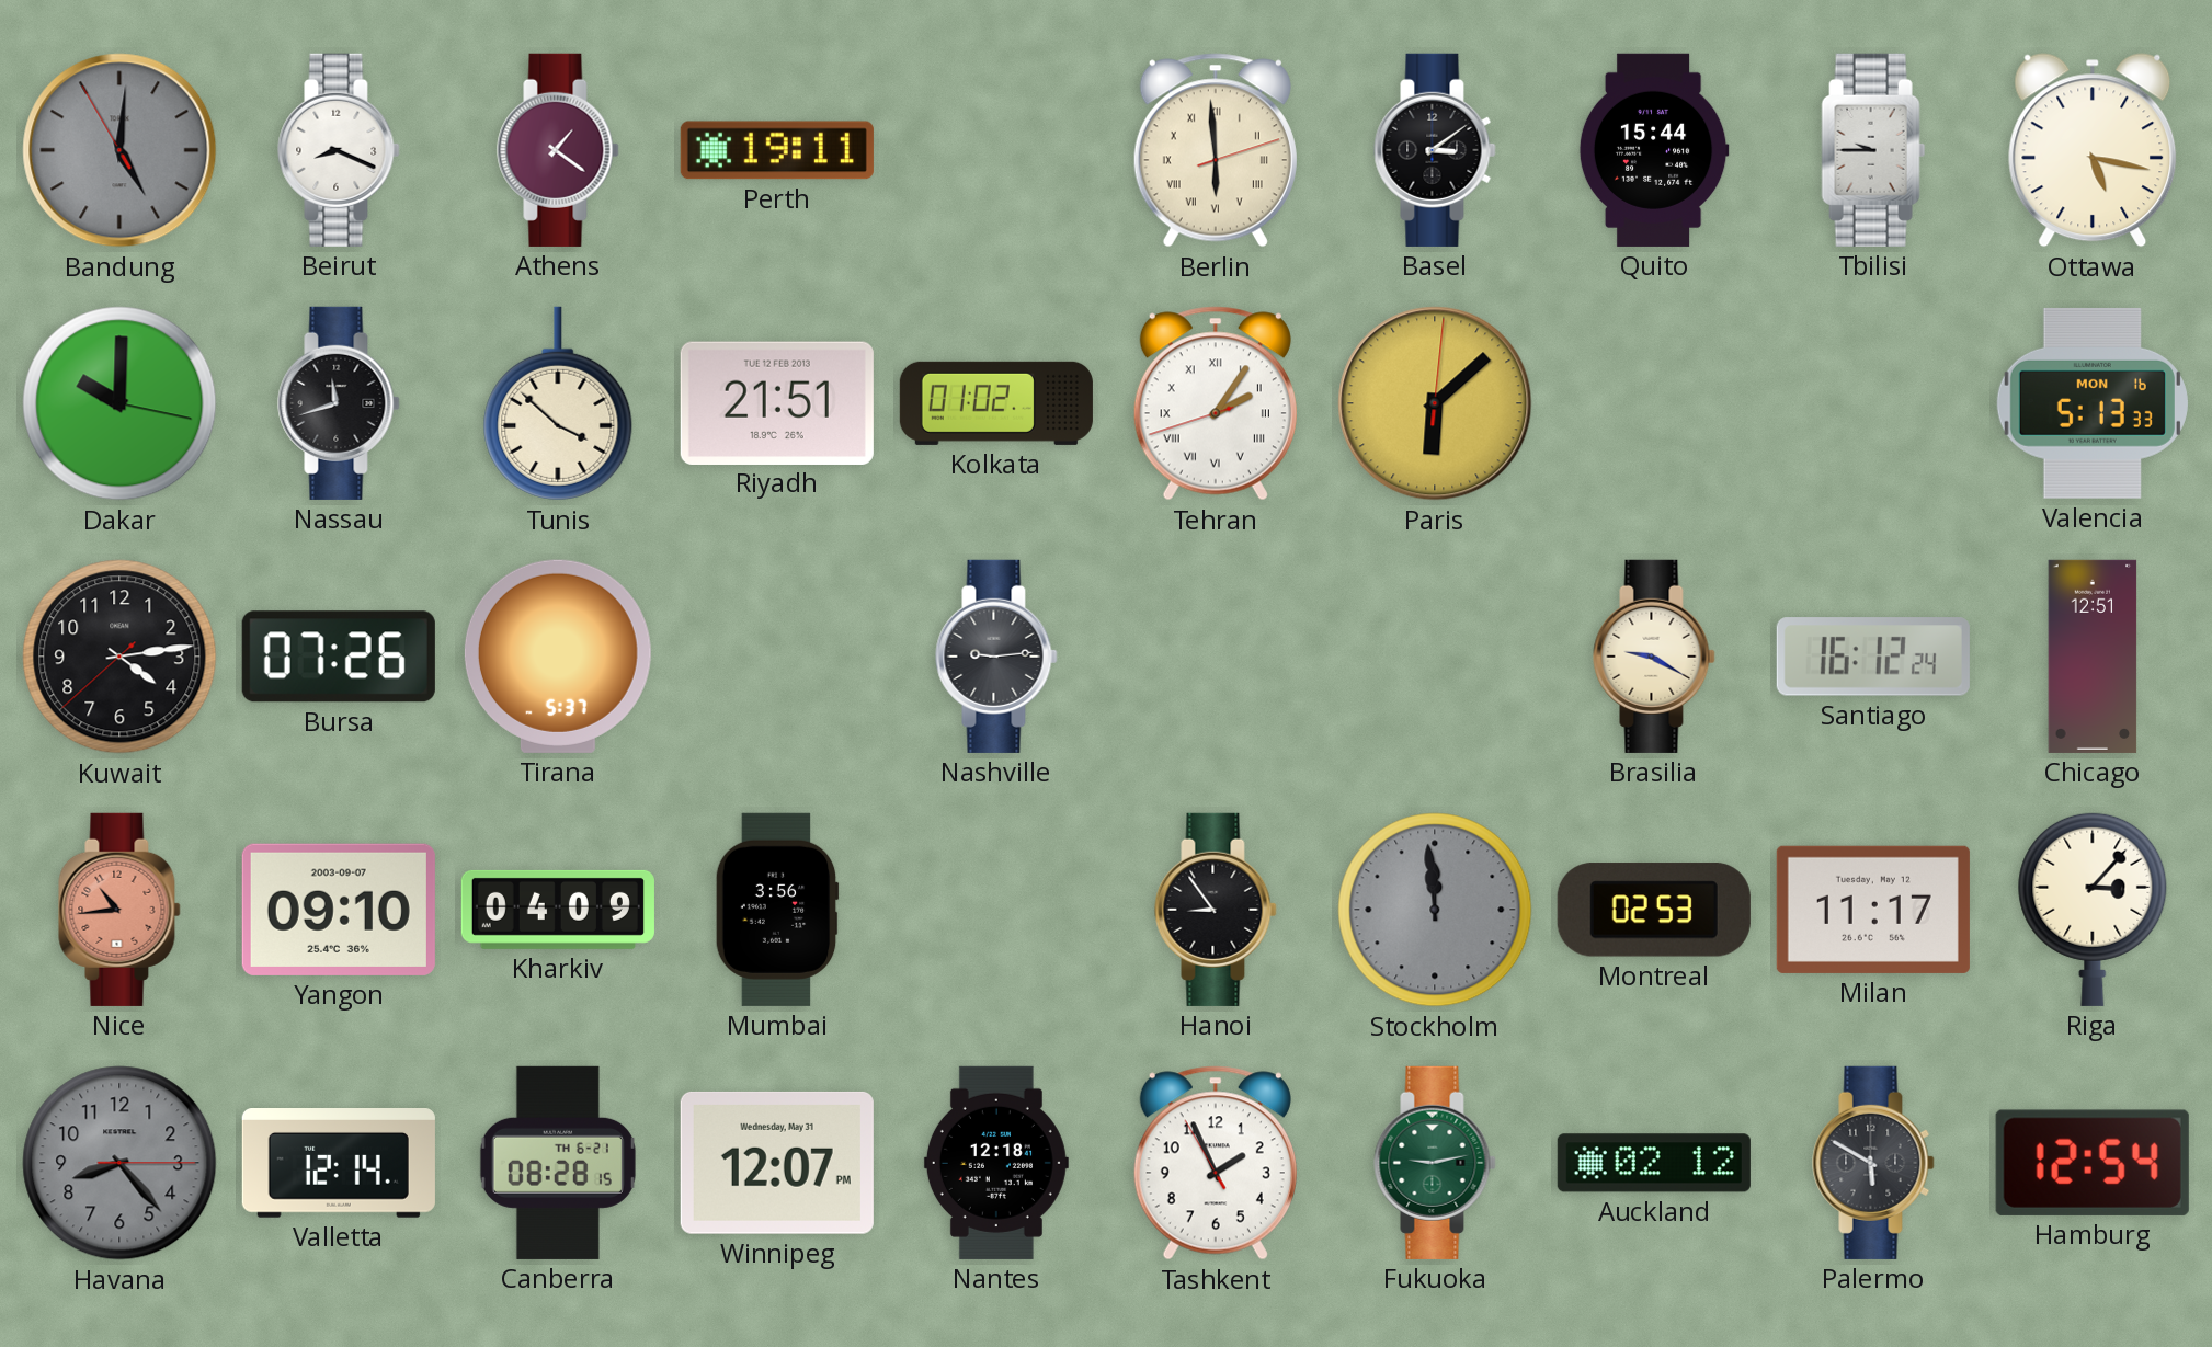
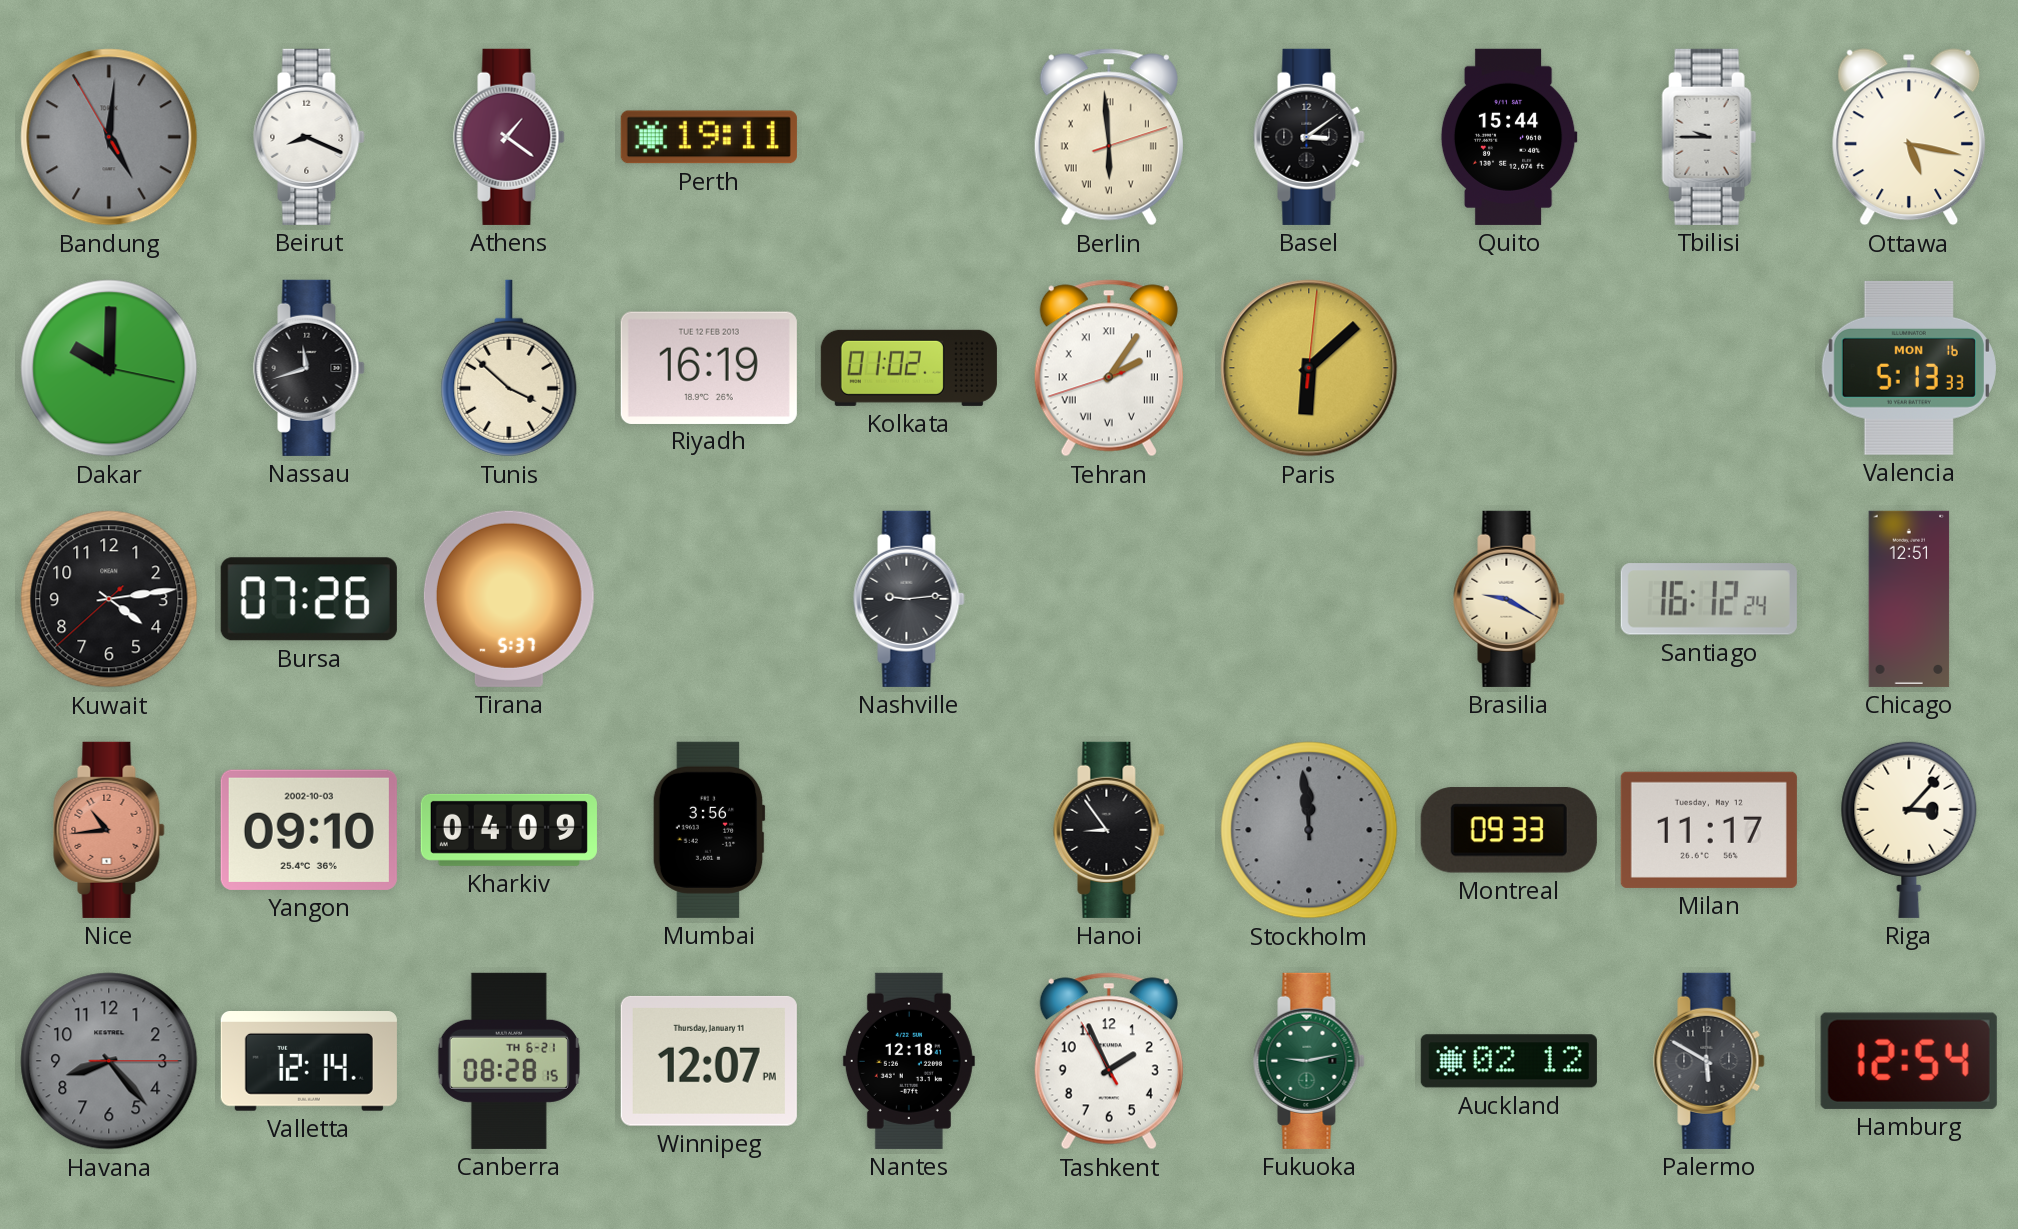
Riyadh: 21:51 -> 16:19 (709, 367)
Yangon date: 2003-09-07 -> 2002-10-03 (309, 830)
Montreal: 02:53 -> 09:33 (1509, 830)
Winnipeg date: Wednesday, May 31 -> Thursday, January 11 (709, 1061)
